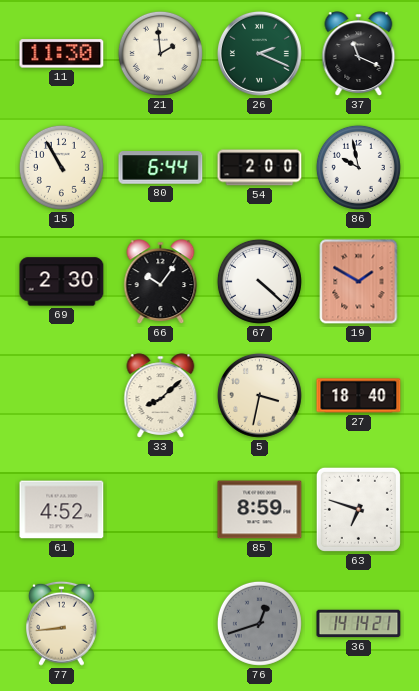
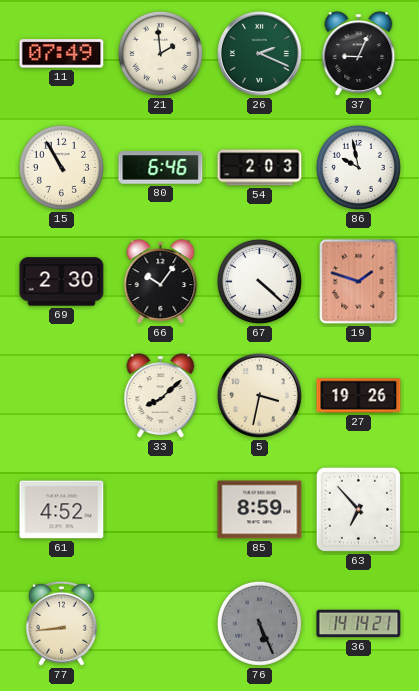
11: 11:30 -> 07:49 (62, 54)
37: 11:19 -> 9:04 (359, 54)
80: 6:44 -> 6:46 (161, 168)
54: 2:00 -> 2:03 (260, 168)
19: 1:50 -> 1:48 (359, 282)
27: 18:40 -> 19:26 (359, 396)
63: 6:48 -> 6:53 (358, 509)
76: 12:42 -> 5:26 (259, 623)
